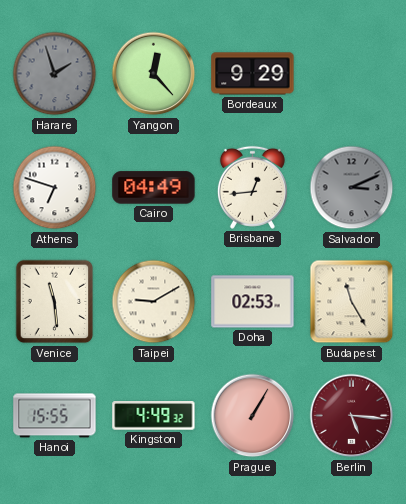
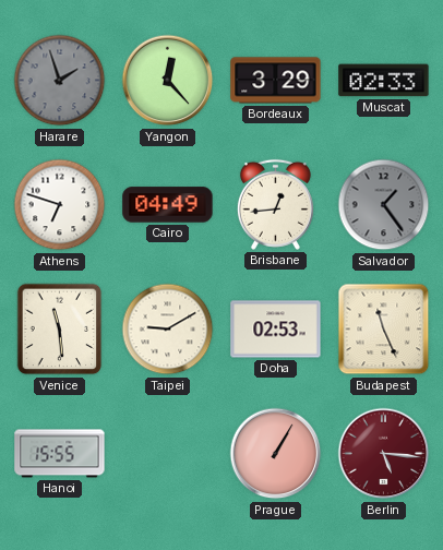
Bordeaux: 9:29 -> 3:29 (276, 81)
Muscat: none -> 02:33 (384, 81)
Salvador: 3:11 -> 1:24 (384, 205)
Budapest: 11:25 -> 11:26 (384, 330)
Kingston: 4:49 -> none (154, 416)
